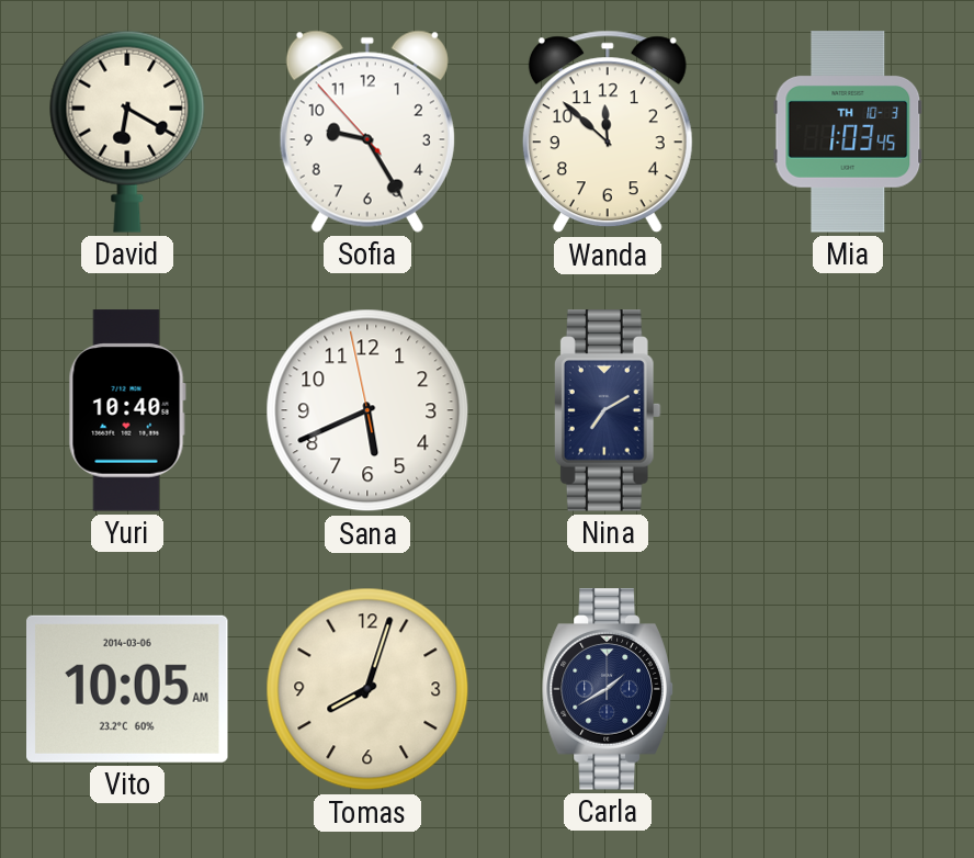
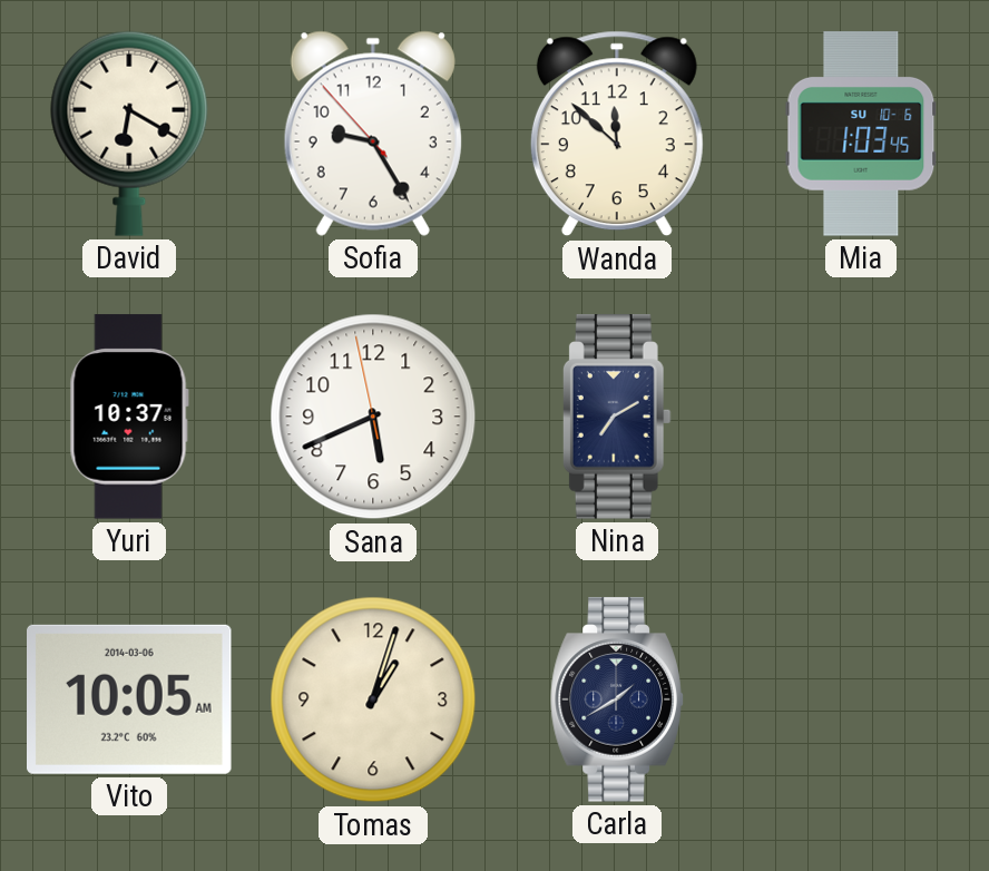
Mia date: TH 10-3 -> SU 10-6 (861, 134)
Yuri: 10:40 -> 10:37 (129, 417)
Tomas: 8:03 -> 1:03 (373, 699)
